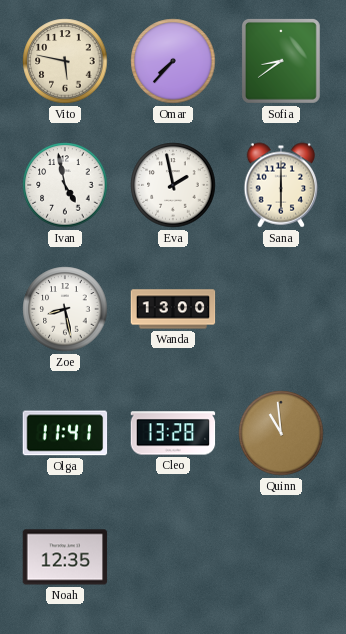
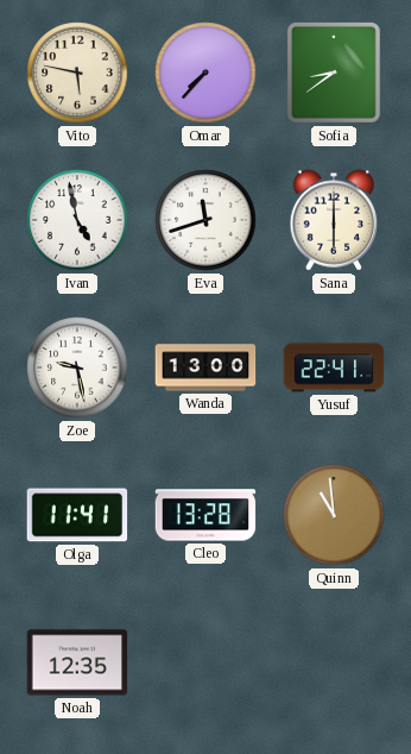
Eva: 1:58 -> 11:42 (205, 220)
Zoe: 8:28 -> 9:28 (77, 367)
Yusuf: none -> 22:41 (334, 367)
